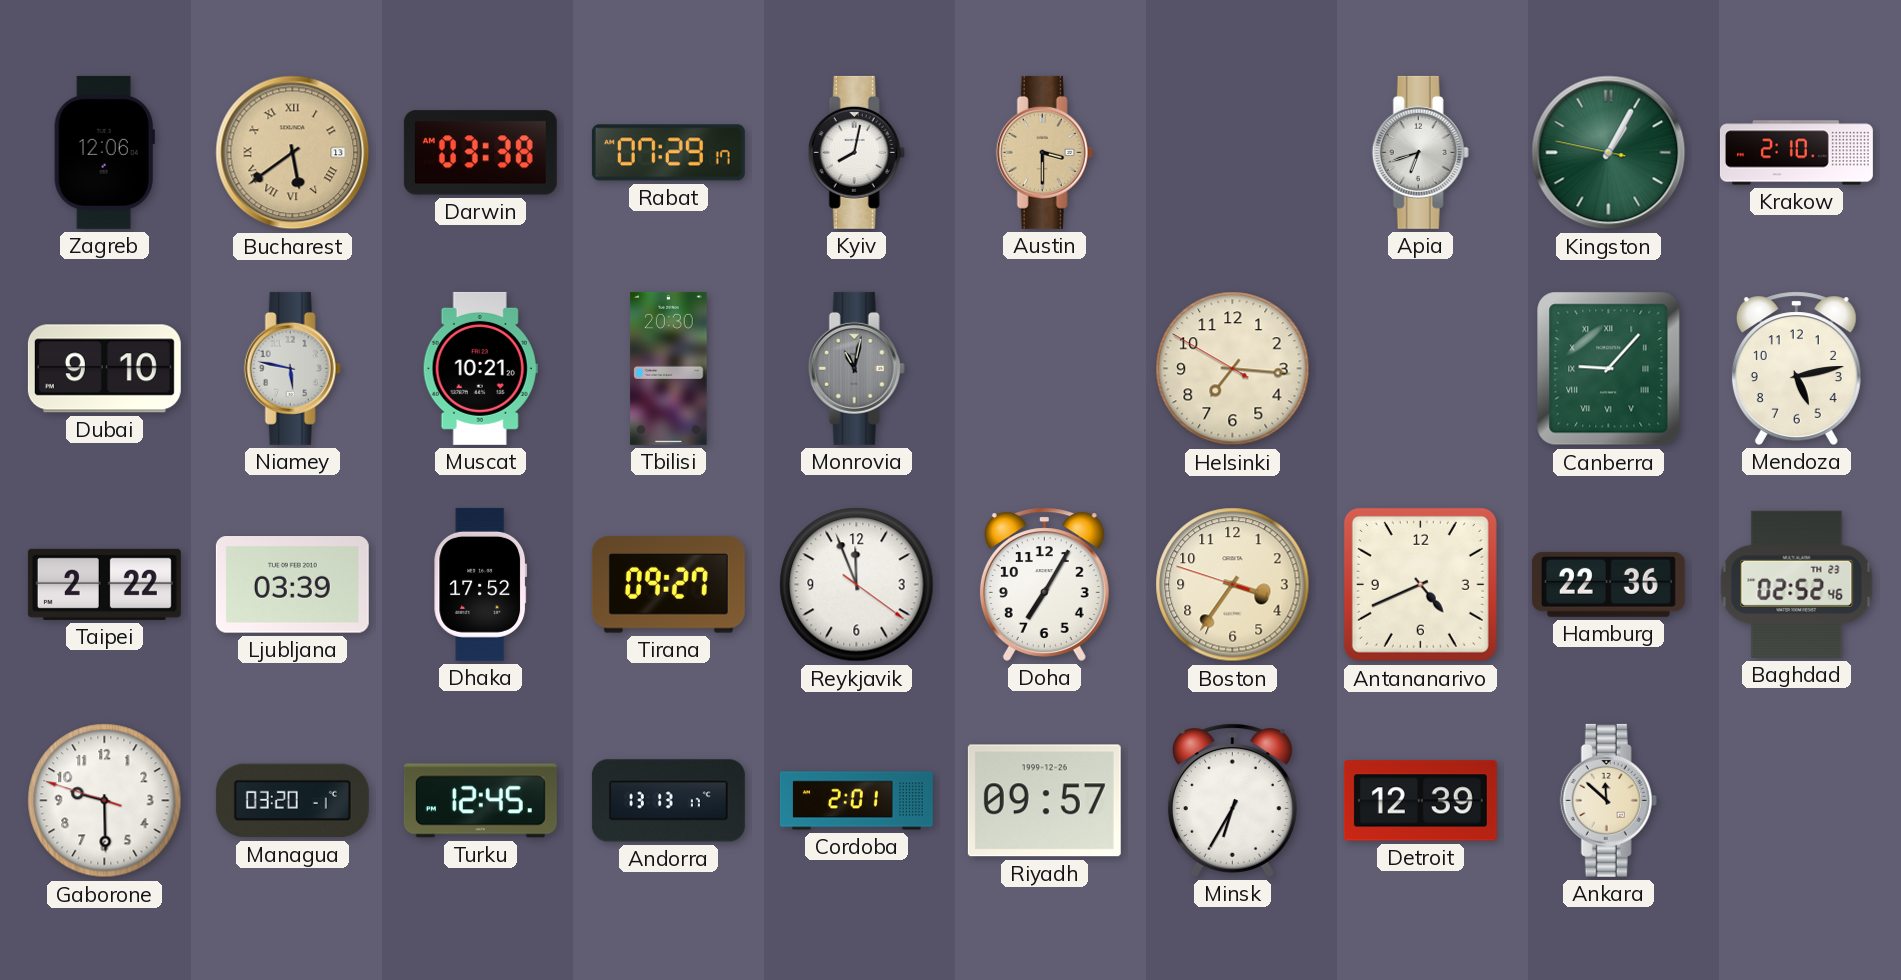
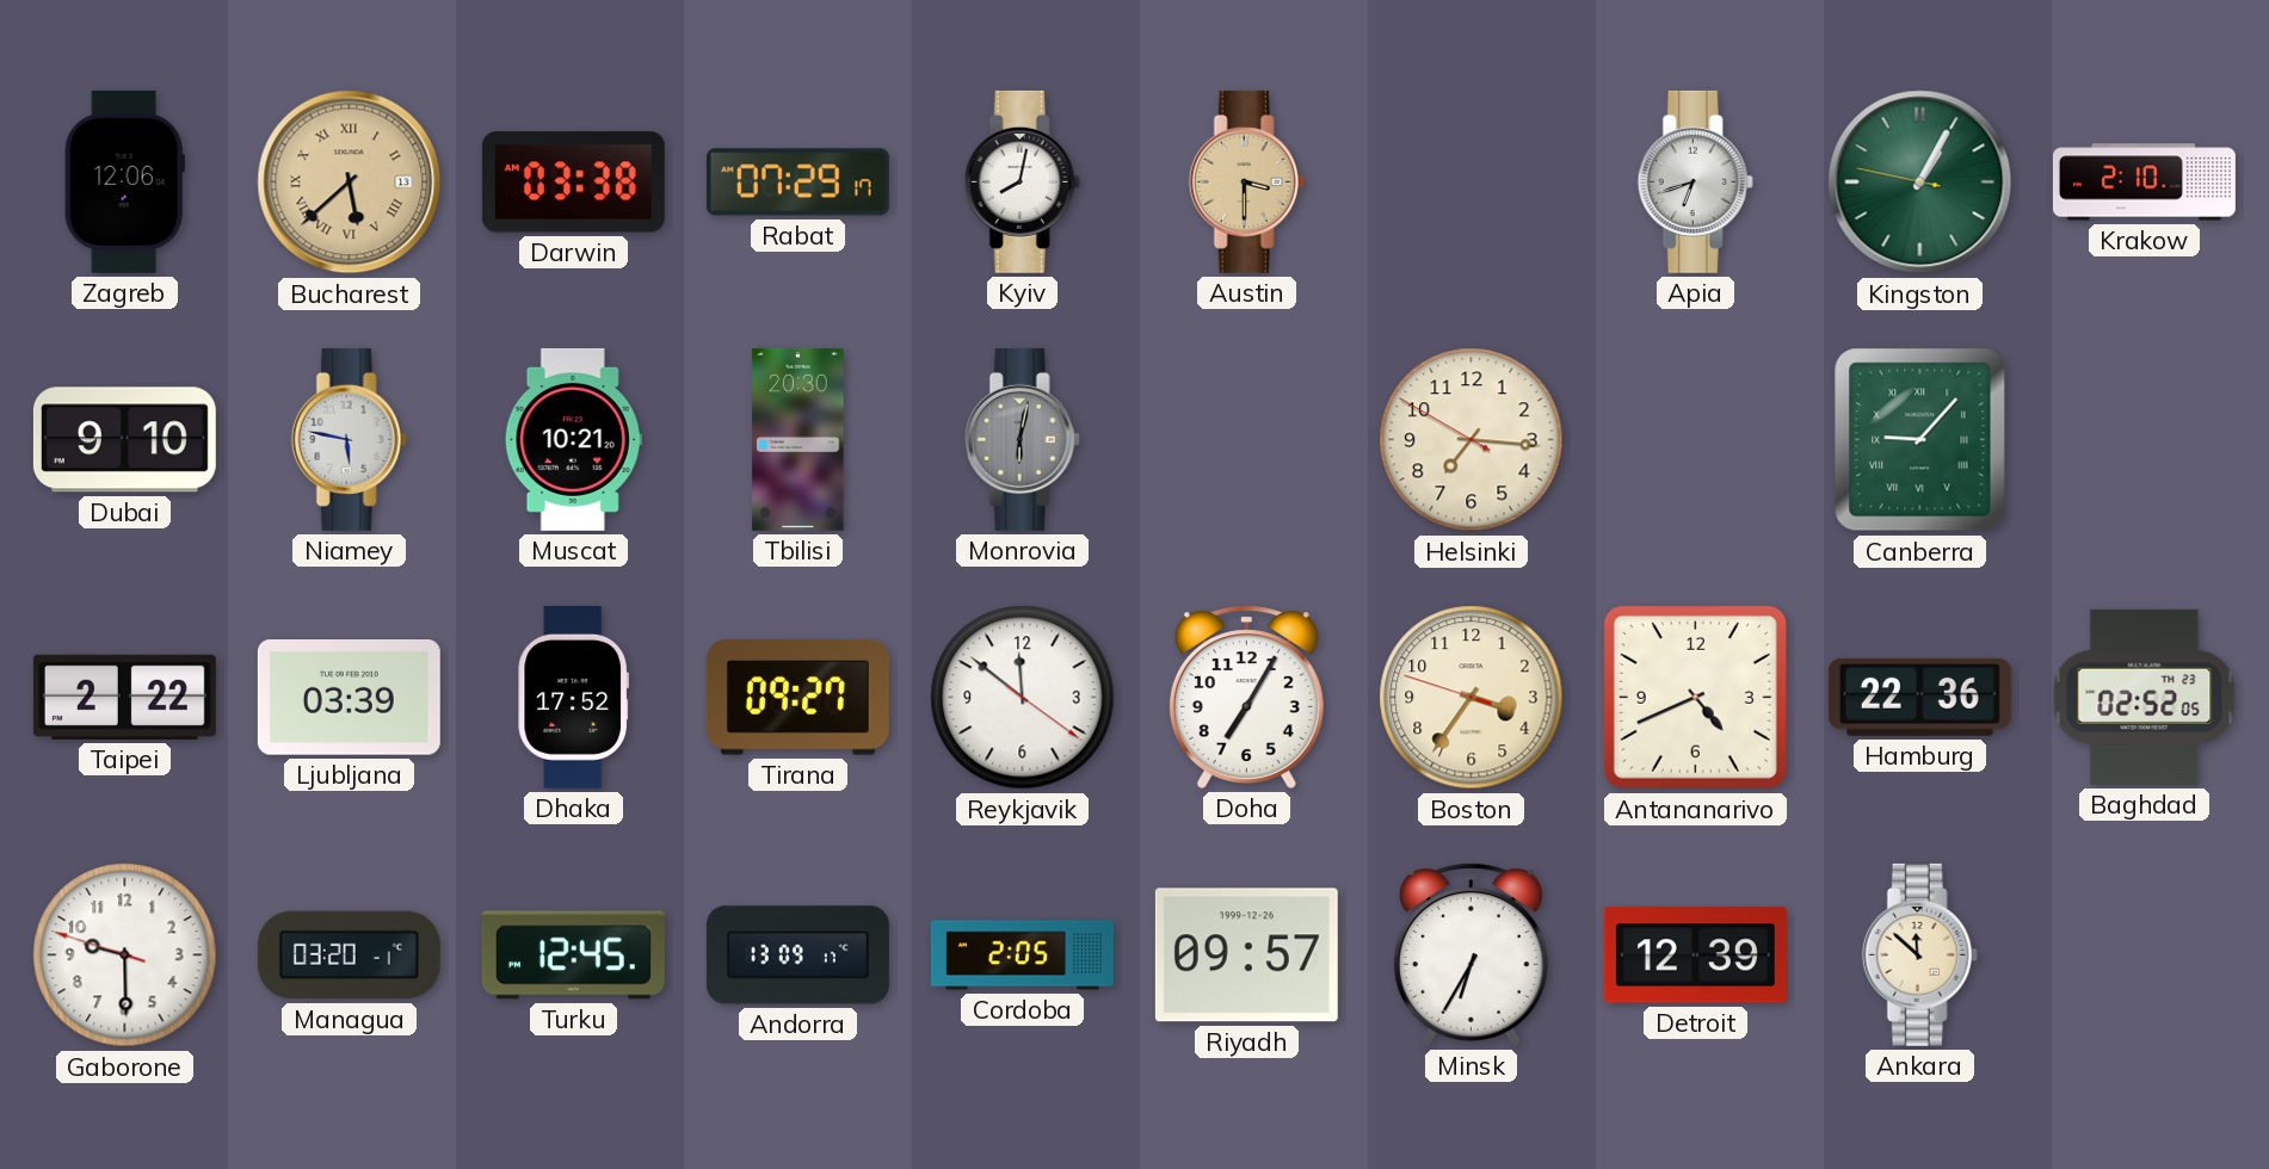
Bucharest: 5:39 -> 5:38 (350, 183)
Monrovia: 11:02 -> 6:02 (1022, 439)
Mendoza: 5:13 -> none (1796, 368)
Reykjavik: 11:56 -> 11:51 (1023, 698)
Baghdad: 02:52:46 -> 02:52:05 (2145, 697)
Andorra: 13:13 -> 13:09 (797, 955)
Cordoba: 2:01 -> 2:05 (1022, 955)
